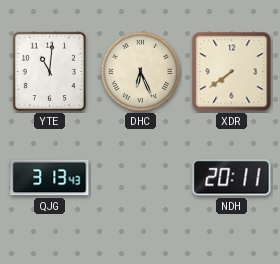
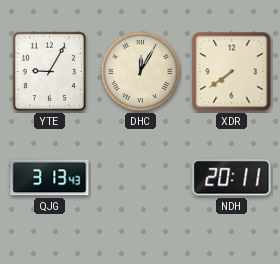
YTE: 11:01 -> 9:05 (50, 72)
DHC: 6:26 -> 12:05 (141, 72)
